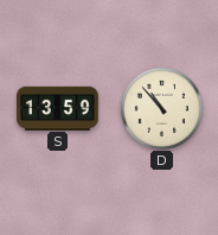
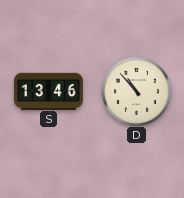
S: 13:59 -> 13:46 (49, 91)
